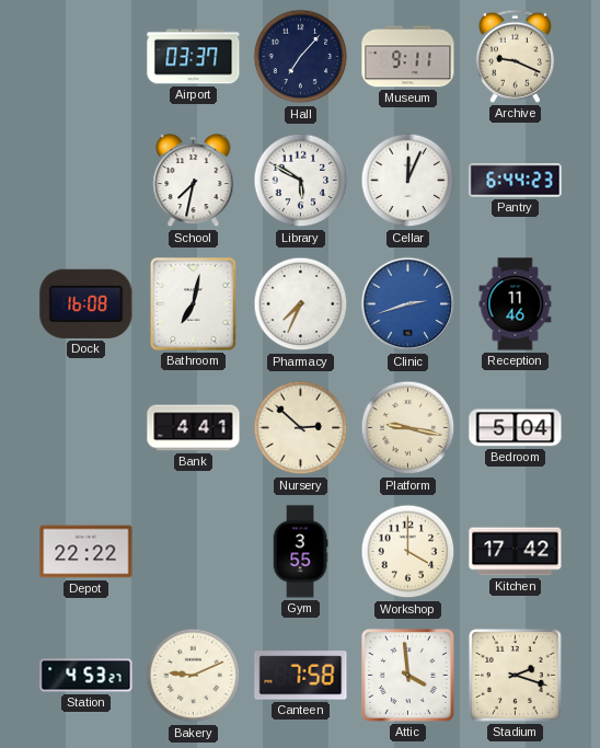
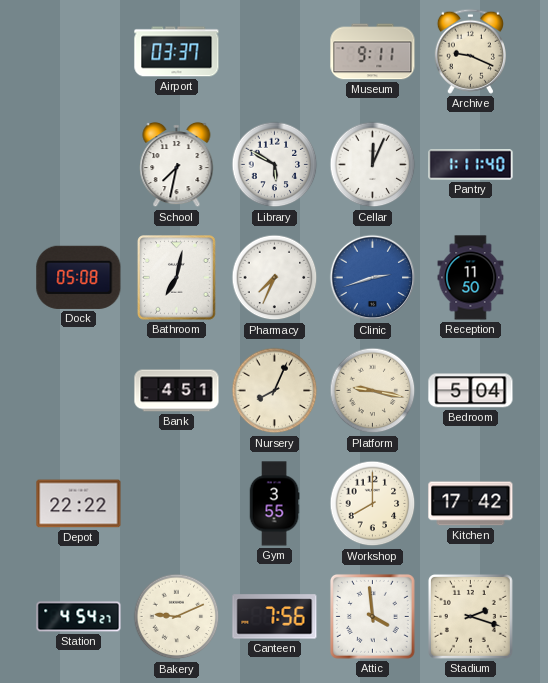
Hall: 7:07 -> none (301, 57)
Pantry: 6:44 -> 1:11 (471, 165)
Dock: 16:08 -> 05:08 (79, 277)
Reception: 11:46 -> 11:50 (471, 278)
Bank: 4:41 -> 4:51 (177, 391)
Nursery: 2:52 -> 8:04 (275, 391)
Workshop: 4:00 -> 8:00 (373, 504)
Station: 4:53 -> 4:54 (79, 617)
Canteen: 7:58 -> 7:56 (275, 617)
